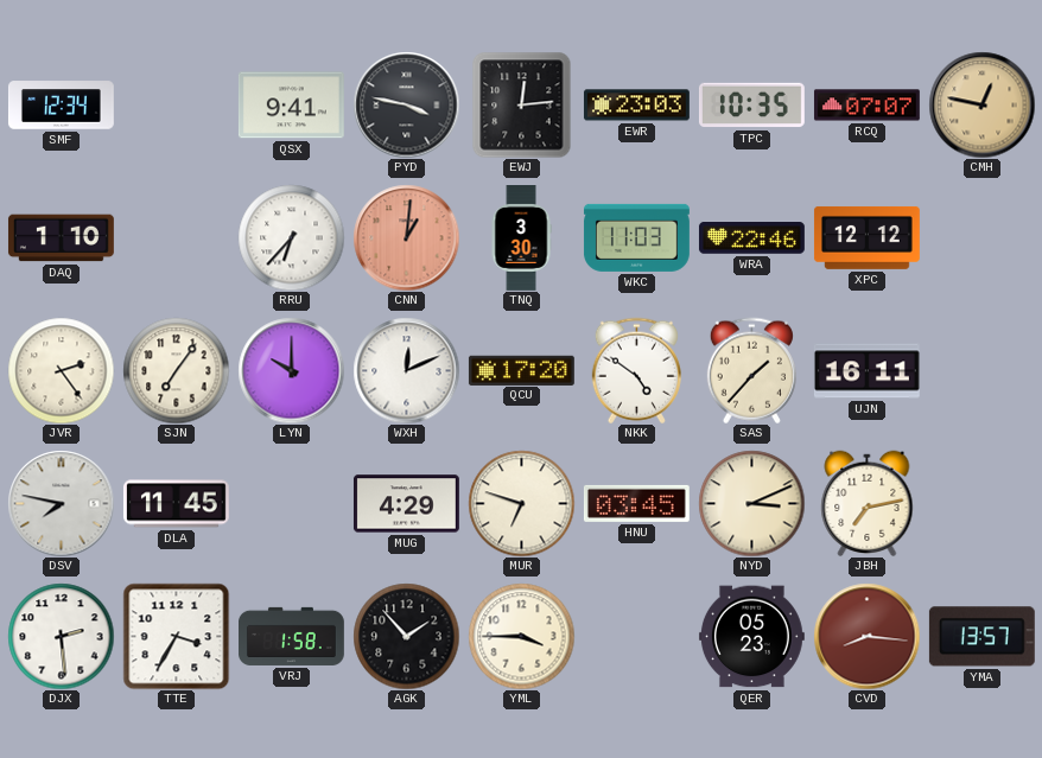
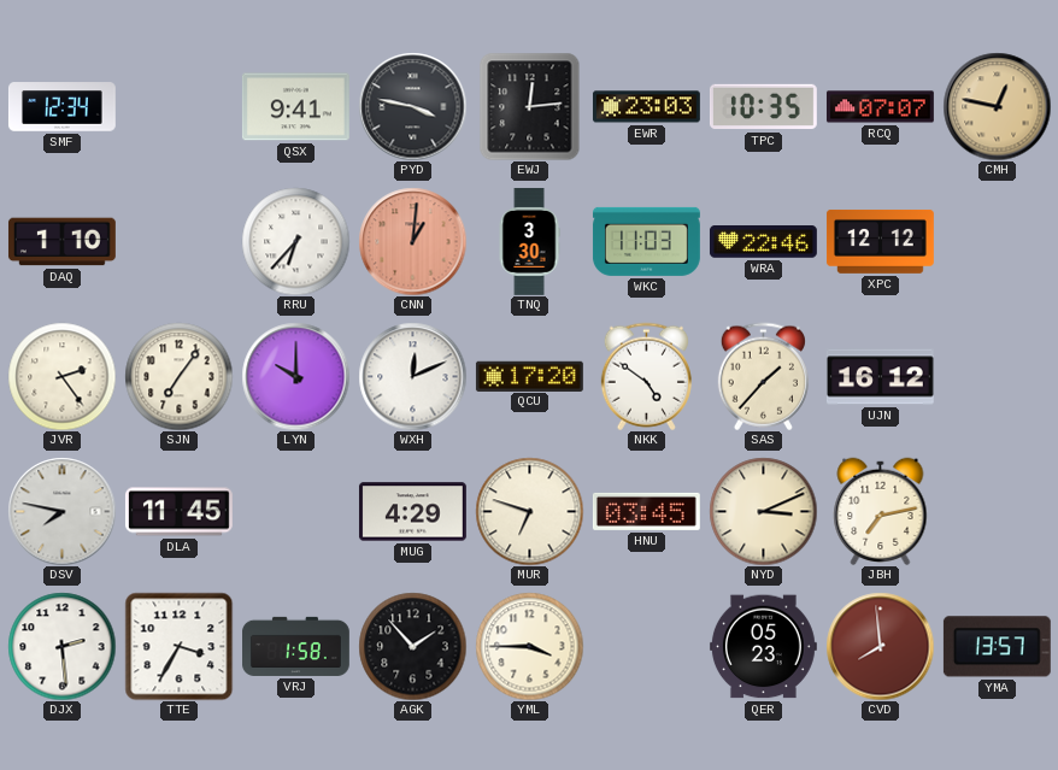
UJN: 16:11 -> 16:12 (880, 377)
CVD: 8:16 -> 7:59 (880, 646)
